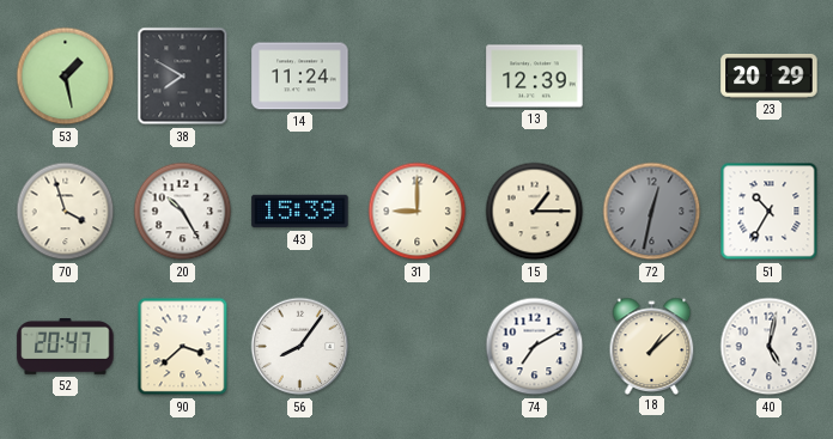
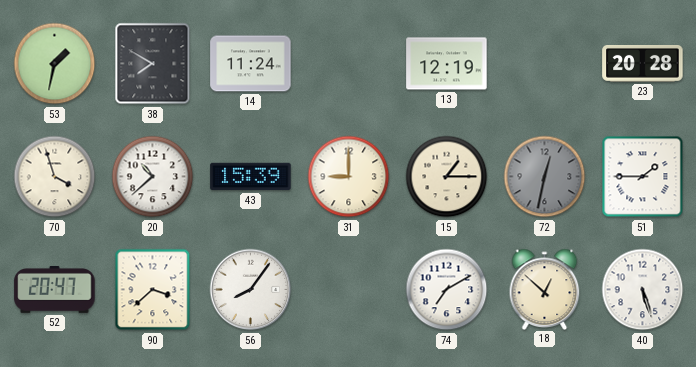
53: 1:28 -> 1:32 (55, 64)
13: 12:39 -> 12:19 (447, 64)
23: 20:29 -> 20:28 (643, 64)
20: 10:25 -> 10:38 (153, 177)
51: 10:35 -> 1:45 (643, 177)
18: 1:08 -> 12:52 (545, 289)
40: 5:02 -> 5:27 (643, 290)
